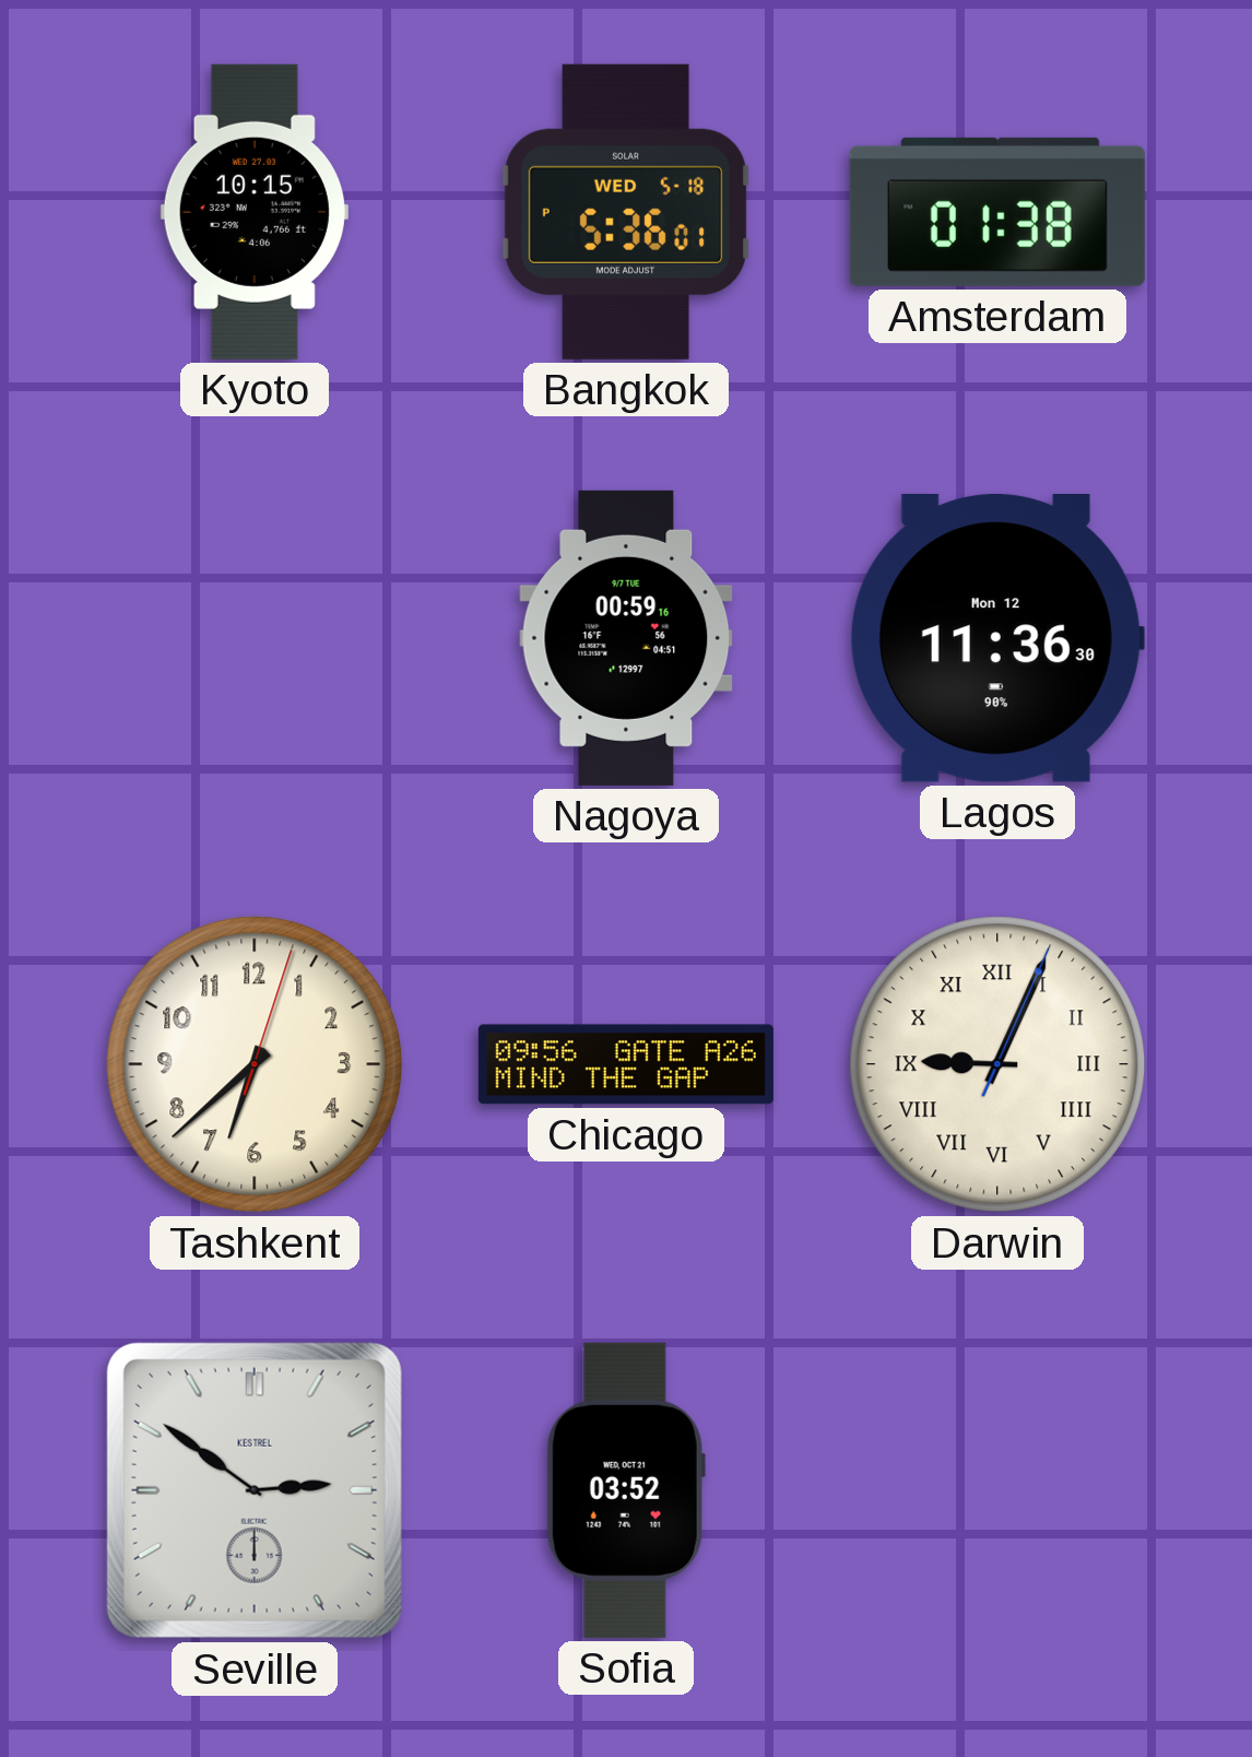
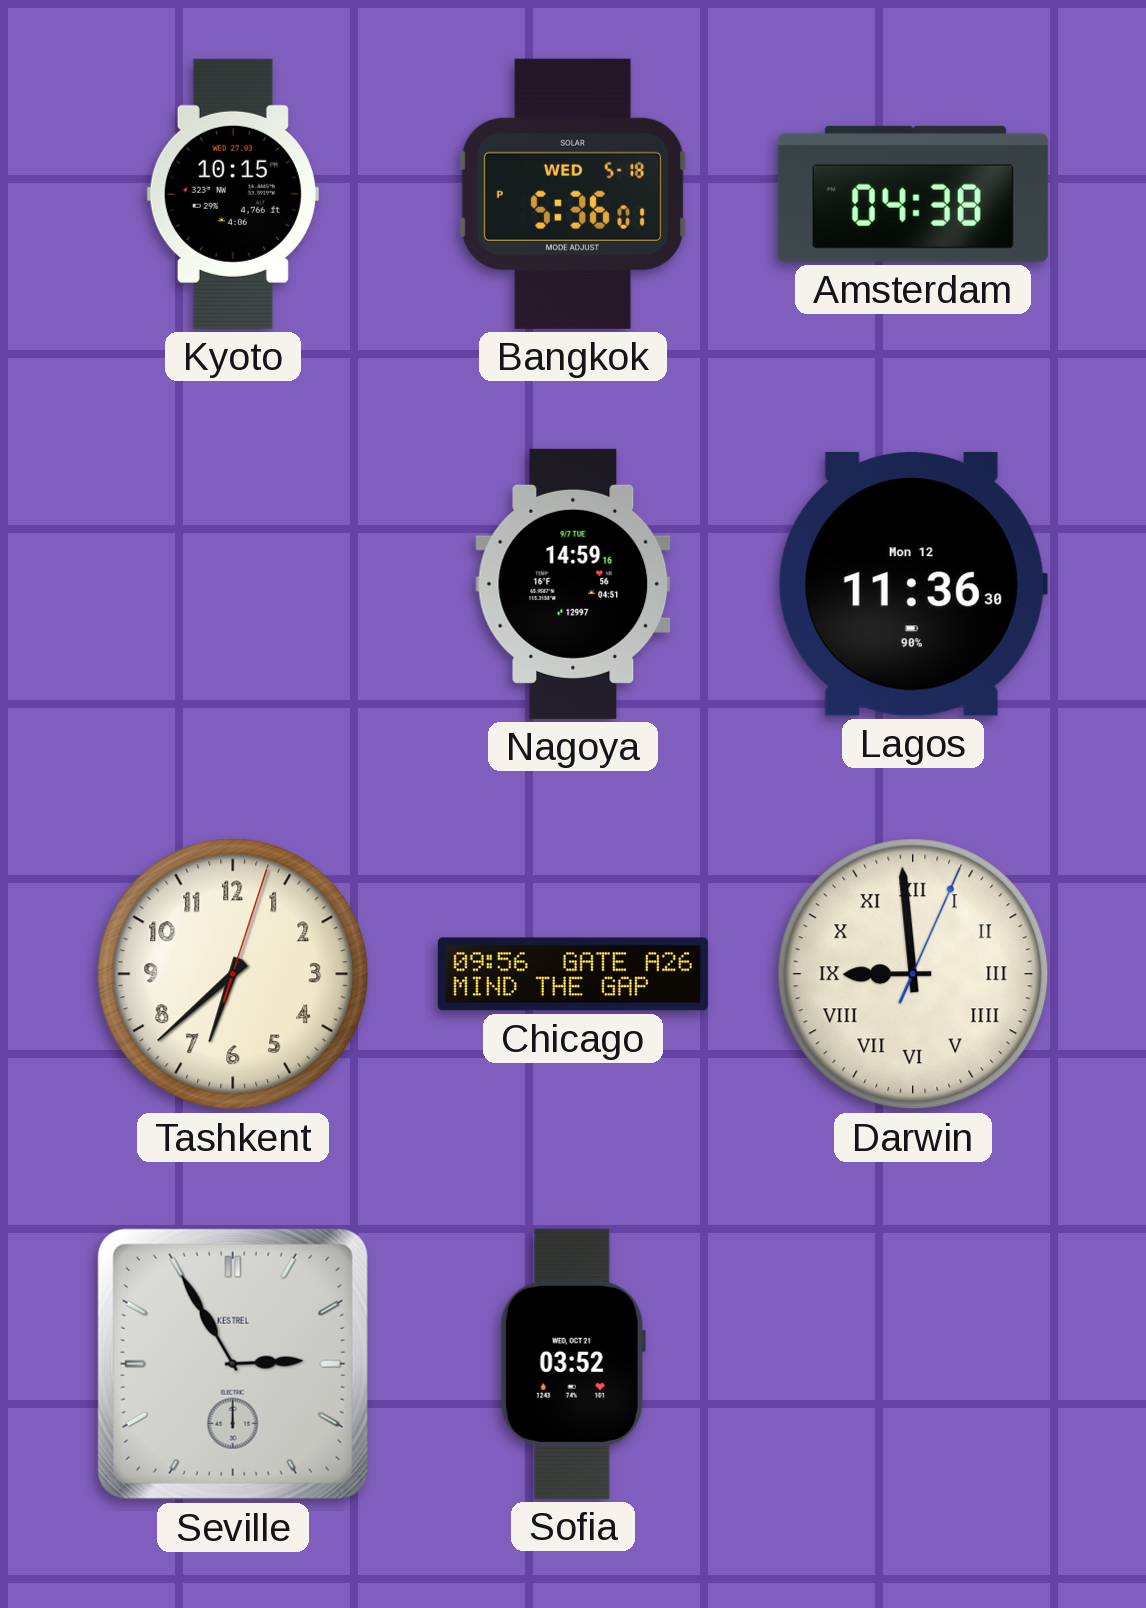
Amsterdam: 01:38 -> 04:38 (913, 194)
Nagoya: 00:59 -> 14:59 (573, 584)
Darwin: 9:04 -> 8:59 (913, 974)
Seville: 2:51 -> 2:55 (233, 1364)
